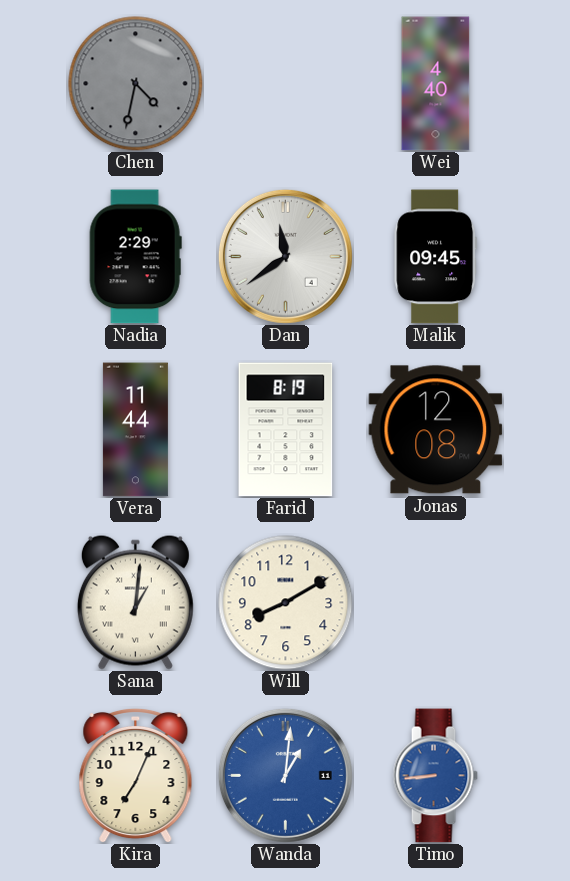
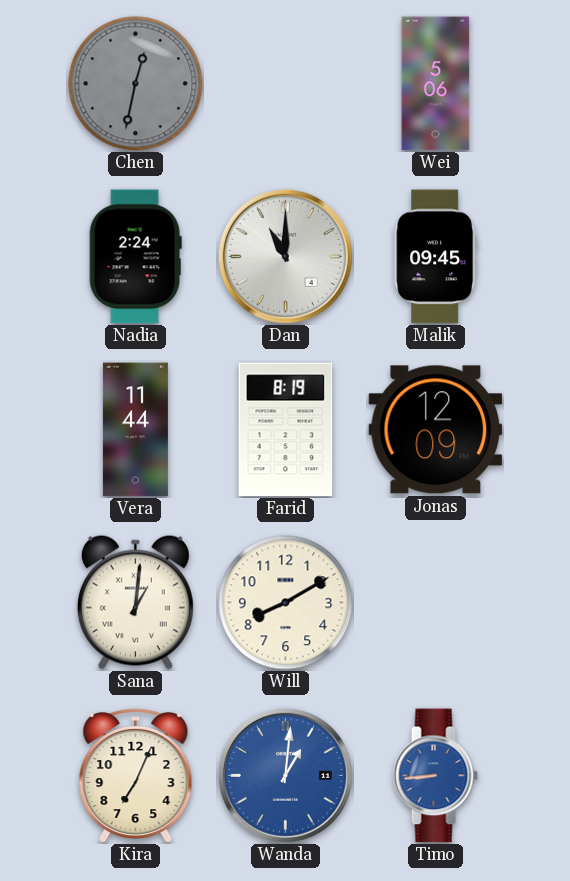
Chen: 4:32 -> 12:32 (136, 84)
Wei: 4:40 -> 5:06 (436, 84)
Nadia: 2:29 -> 2:24 (135, 257)
Dan: 11:39 -> 11:00 (285, 256)
Jonas: 12:08 -> 12:09 (436, 430)
